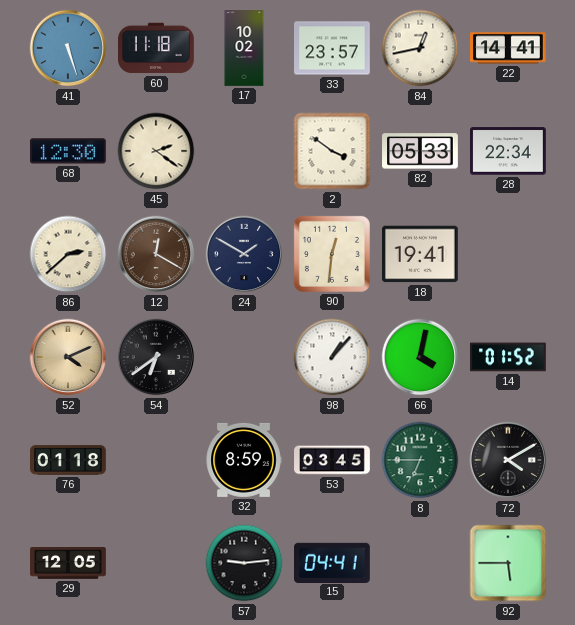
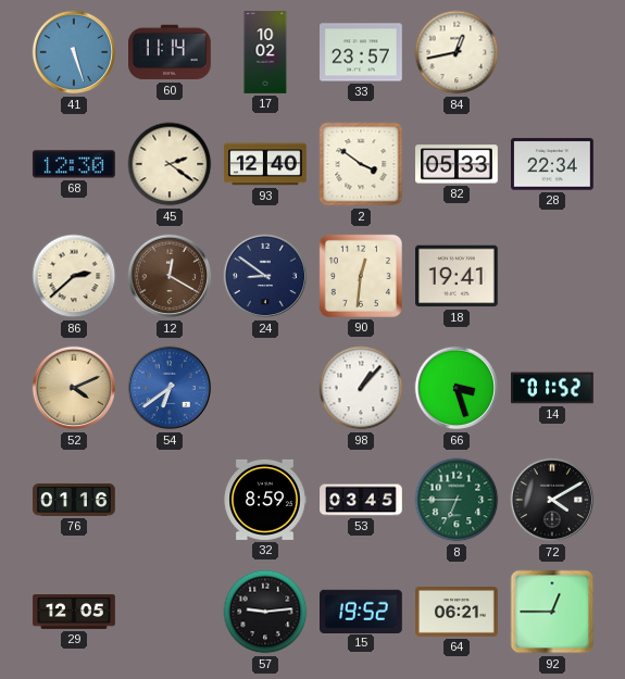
60: 11:18 -> 11:14 (171, 52)
22: 14:41 -> none (509, 48)
93: none -> 12:40 (265, 164)
24: 1:50 -> 8:51 (265, 276)
54 dial: black -> blue (170, 388)
66: 4:02 -> 3:27 (457, 388)
76: 01:18 -> 01:16 (75, 500)
15: 04:41 -> 19:52 (362, 611)
64: none -> 06:21 (458, 612)
92: 5:45 -> 12:45 (552, 612)
